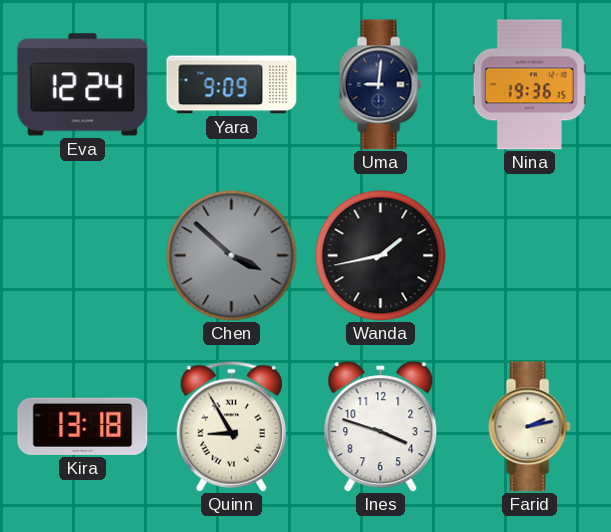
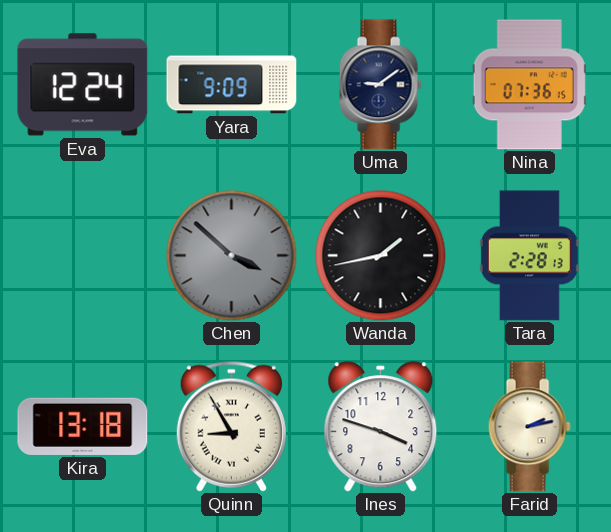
Uma: 9:01 -> 9:09 (380, 85)
Nina: 19:36 -> 07:36 (529, 85)
Tara: none -> 2:28 (529, 256)
